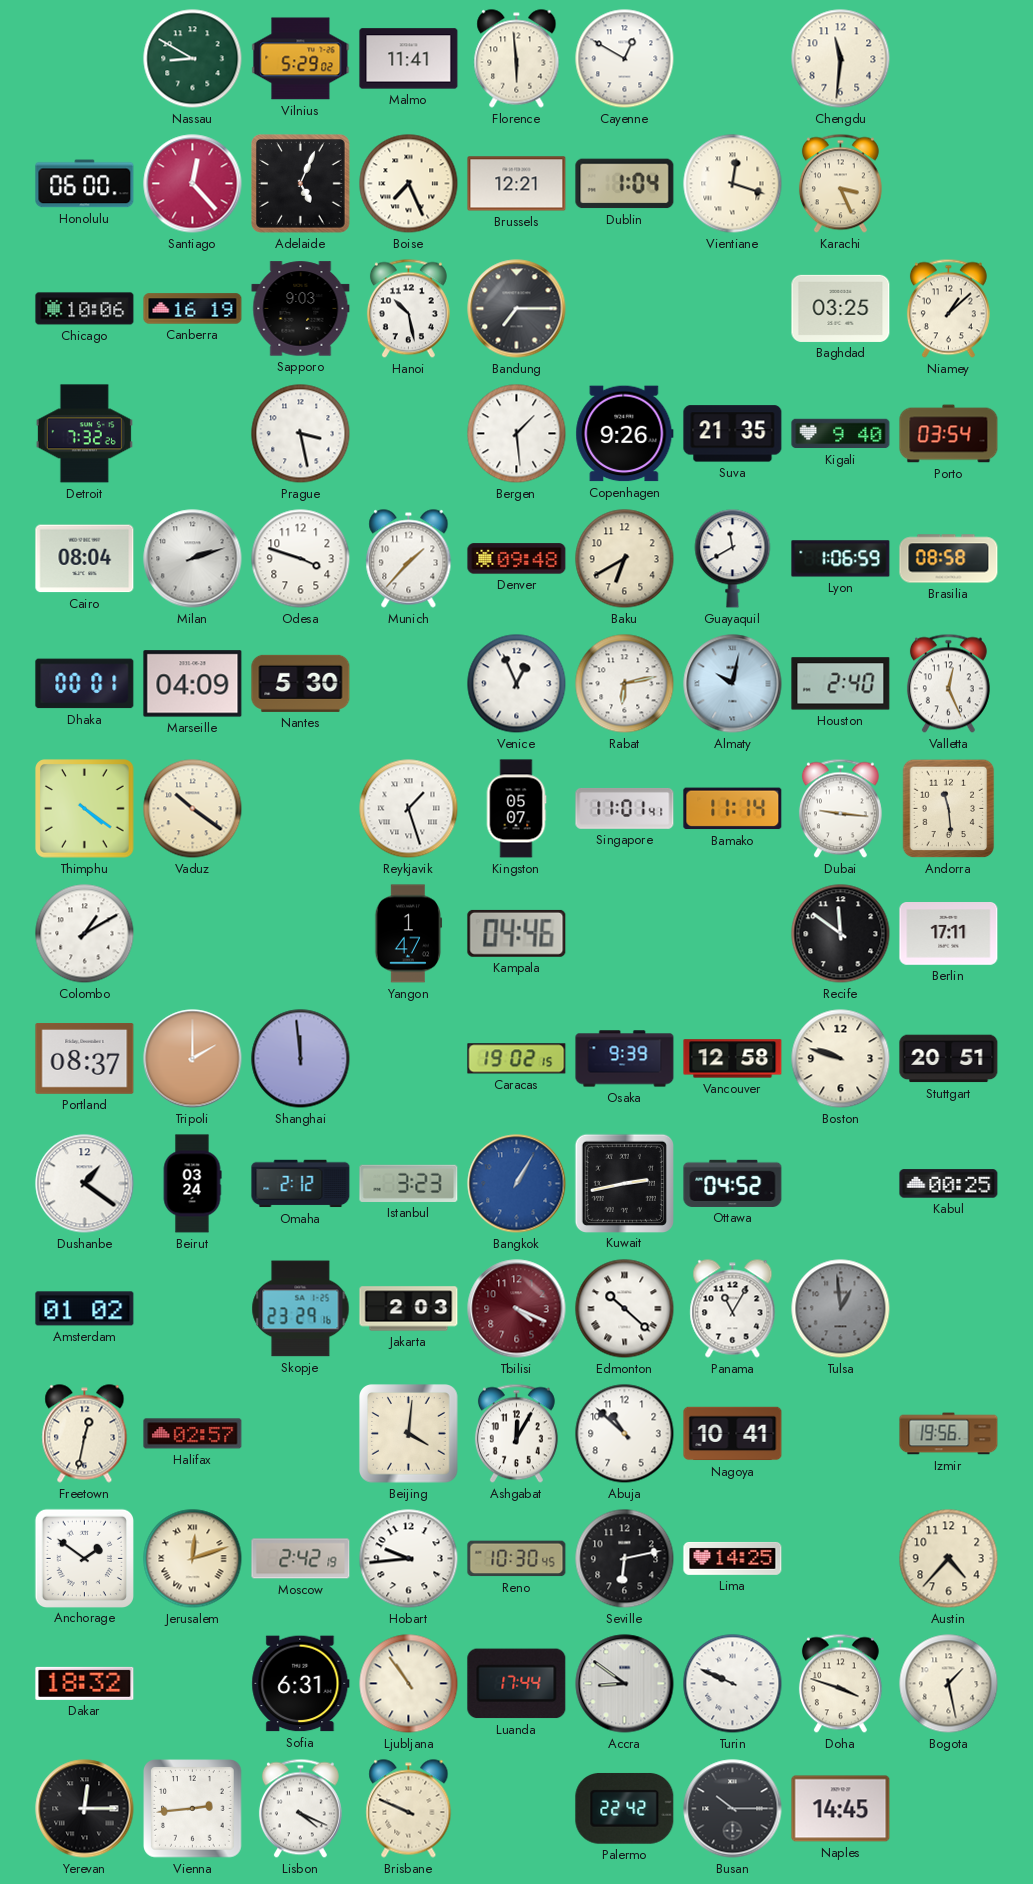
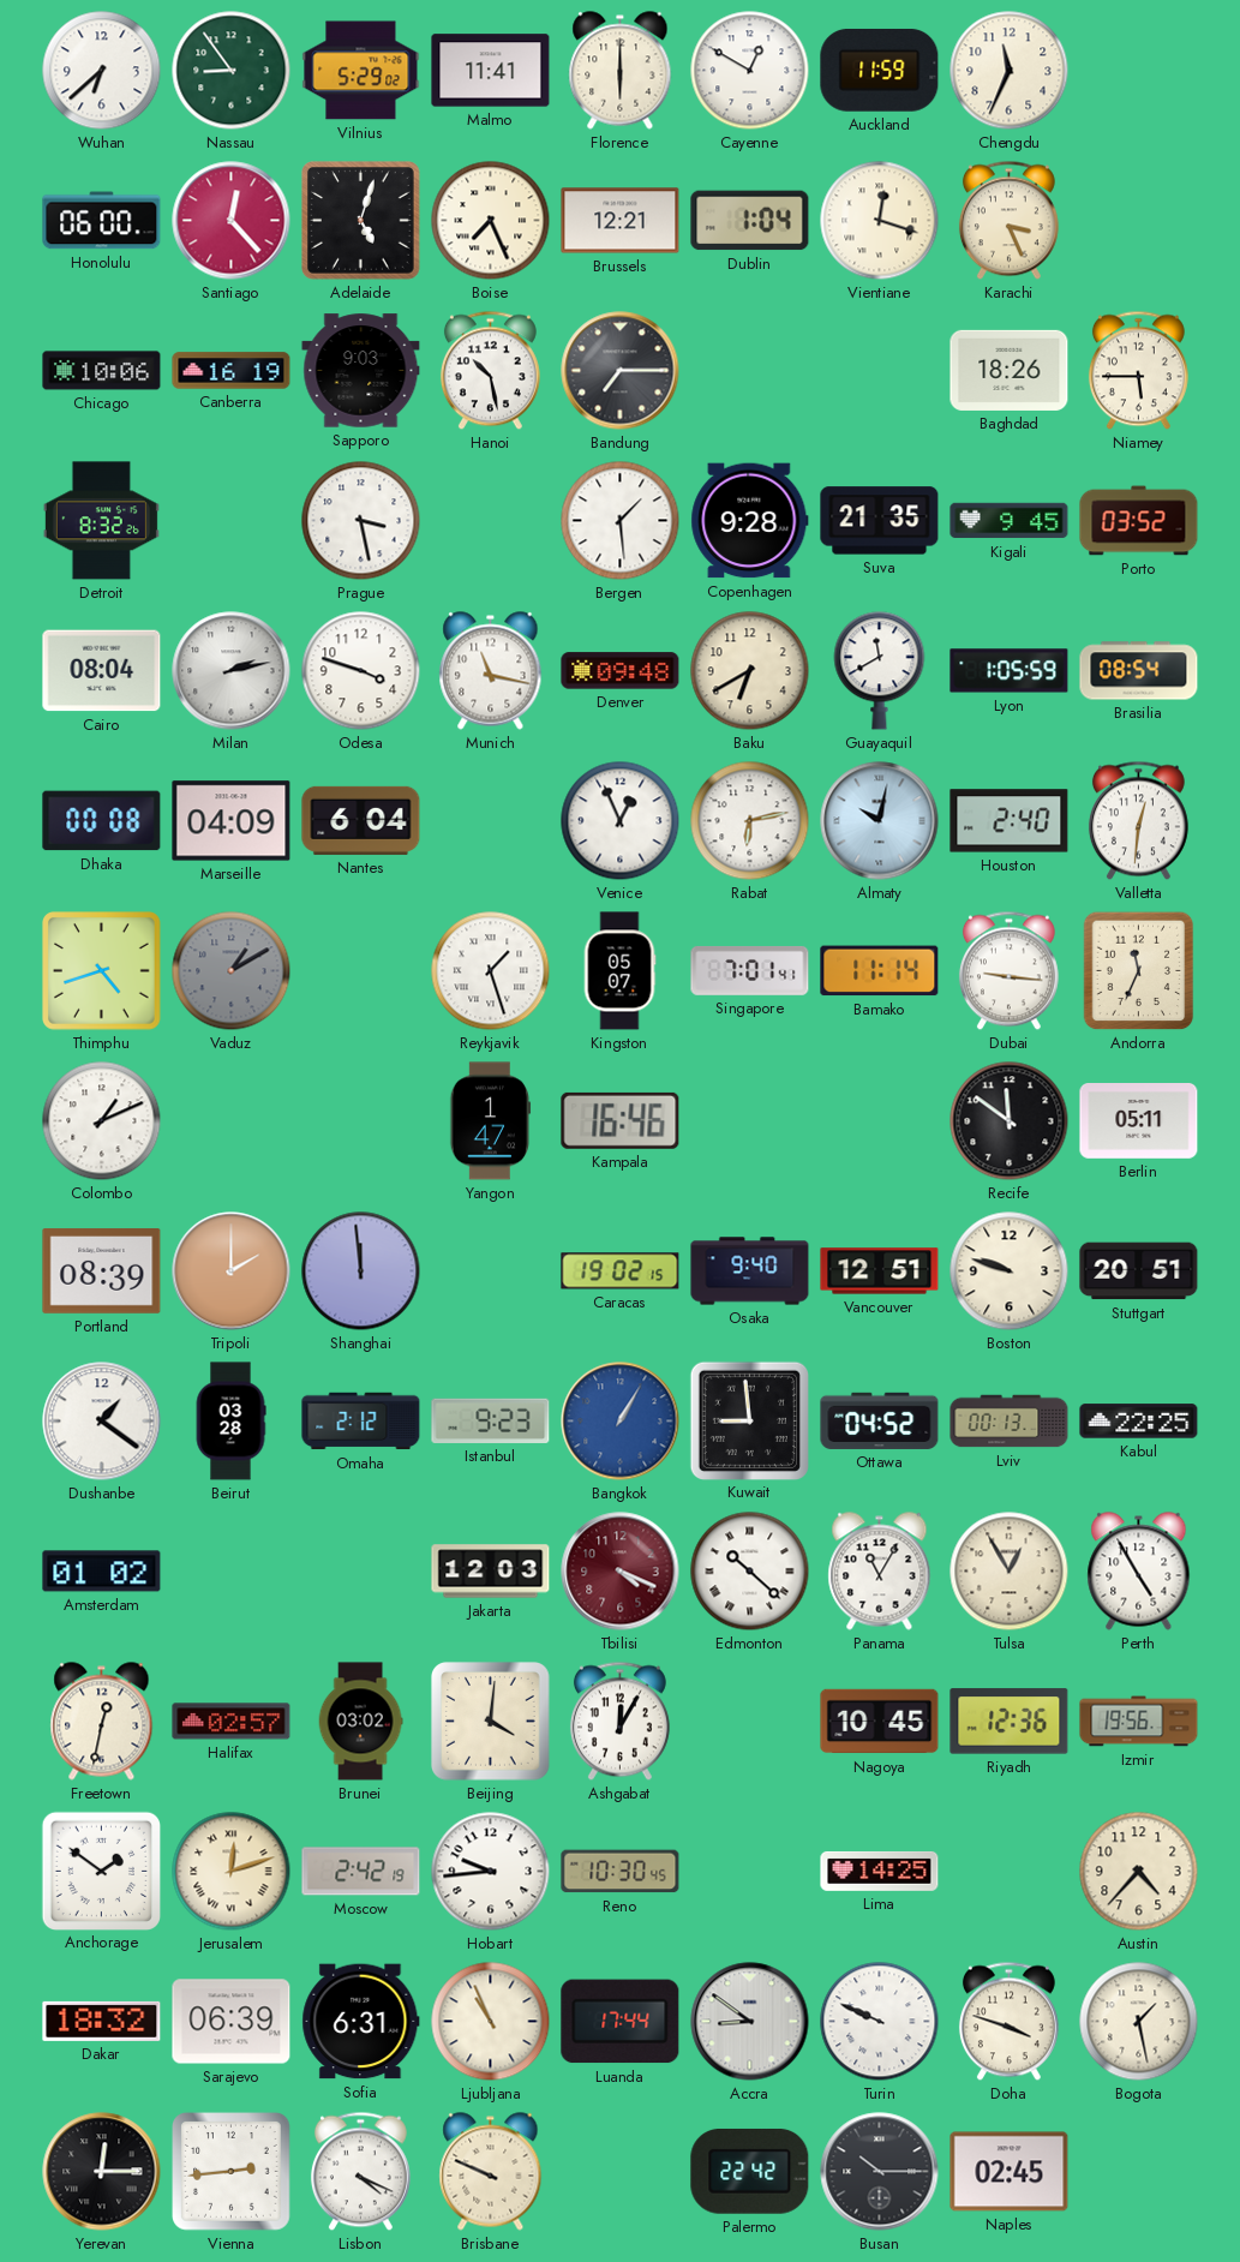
Wuhan: none -> 6:38 (102, 71)
Nassau: 8:50 -> 8:54 (232, 71)
Florence: 5:59 -> 6:00 (621, 71)
Auckland: none -> 11:59 (880, 71)
Chengdu: 11:31 -> 11:34 (1010, 71)
Adelaide: 5:04 -> 5:03 (361, 221)
Baghdad: 03:25 -> 18:26 (1010, 370)
Niamey: 1:08 -> 5:45 (1138, 371)
Detroit: 7:32 -> 8:32 (101, 521)
Copenhagen: 9:26 -> 9:28 (750, 521)
Kigali: 9:40 -> 9:45 (1010, 521)
Porto: 03:54 -> 03:52 (1139, 521)
Milan: 2:12 -> 2:13 (232, 671)
Munich: 1:37 -> 11:17 (491, 671)
Lyon: 1:06 -> 1:05 (1010, 671)
Brasilia: 08:58 -> 08:54 (1139, 671)
Dhaka: 00:01 -> 00:08 (102, 821)
Nantes: 5:30 -> 6:04 (361, 820)
Valletta: 12:26 -> 12:31 (1138, 821)
Thimphu: 4:21 -> 4:42 (102, 971)
Vaduz: 10:21 -> 1:10 (232, 971)
Vaduz dial: cream -> grey (232, 971)
Singapore: 11:01 -> 7:01 (750, 970)
Andorra: 11:29 -> 11:34 (1139, 971)
Colombo: 1:10 -> 1:11 (102, 1121)
Kampala: 04:46 -> 16:46 (621, 1120)
Berlin: 17:11 -> 05:11 (1139, 1121)
Portland: 08:37 -> 08:39 (102, 1271)
Osaka: 9:39 -> 9:40 (750, 1271)
Vancouver: 12:58 -> 12:51 (880, 1271)
Beirut: 03:24 -> 03:28 (230, 1422)
Istanbul: 3:23 -> 9:23 (491, 1420)
Kuwait: 2:43 -> 8:59 (749, 1420)
Lviv: none -> 00:13 (1010, 1422)
Kabul: 00:25 -> 22:25 (1139, 1422)
Skopje: 23:29 -> none (301, 1309)
Jakarta: 2:03 -> 12:03 (491, 1572)
Tulsa: 12:59 -> 12:55 (1010, 1572)
Tulsa dial: grey -> cream (1010, 1572)
Perth: none -> 4:55 (1139, 1572)
Brunei: none -> 03:02 (360, 1722)
Abuja: 10:52 -> none (625, 1434)
Nagoya: 10:41 -> 10:45 (880, 1722)
Riyadh: none -> 12:36 (1010, 1722)
Seville: 6:13 -> none (625, 1559)
Sarajevo: none -> 06:39 (232, 2022)
Ljubljana: 10:54 -> 10:56 (491, 2022)
Naples: 14:45 -> 02:45 (1010, 2172)
